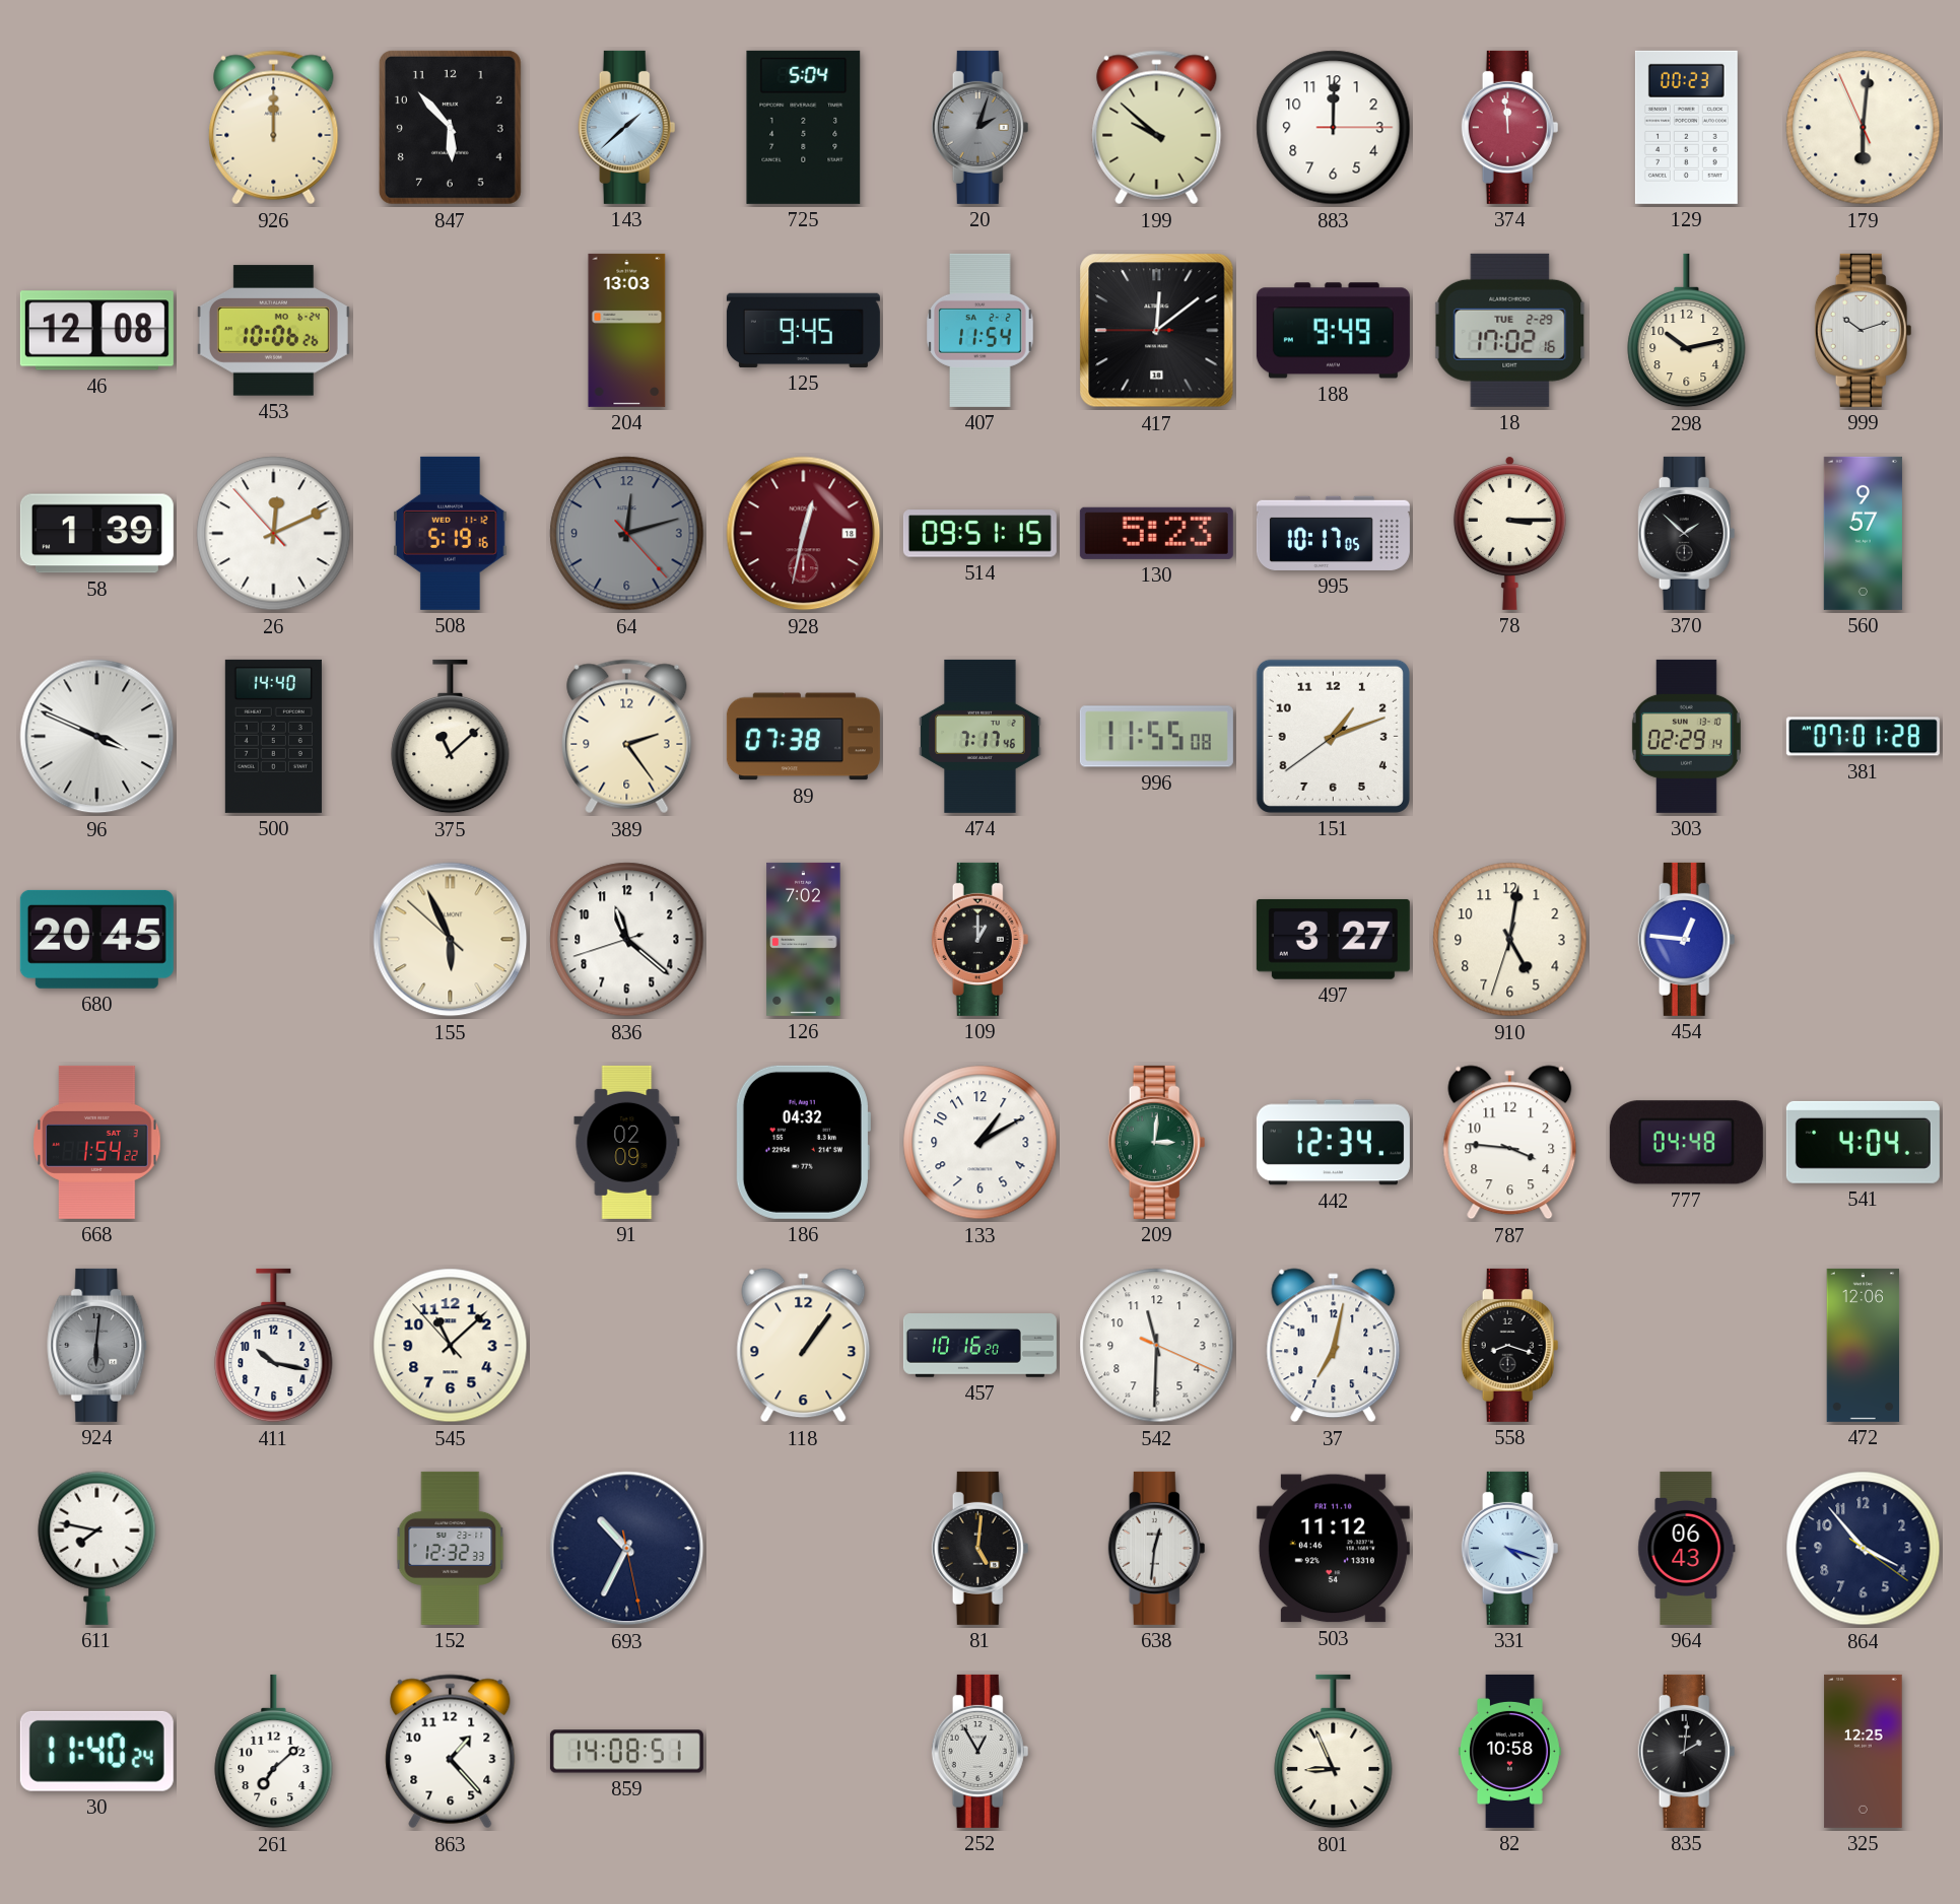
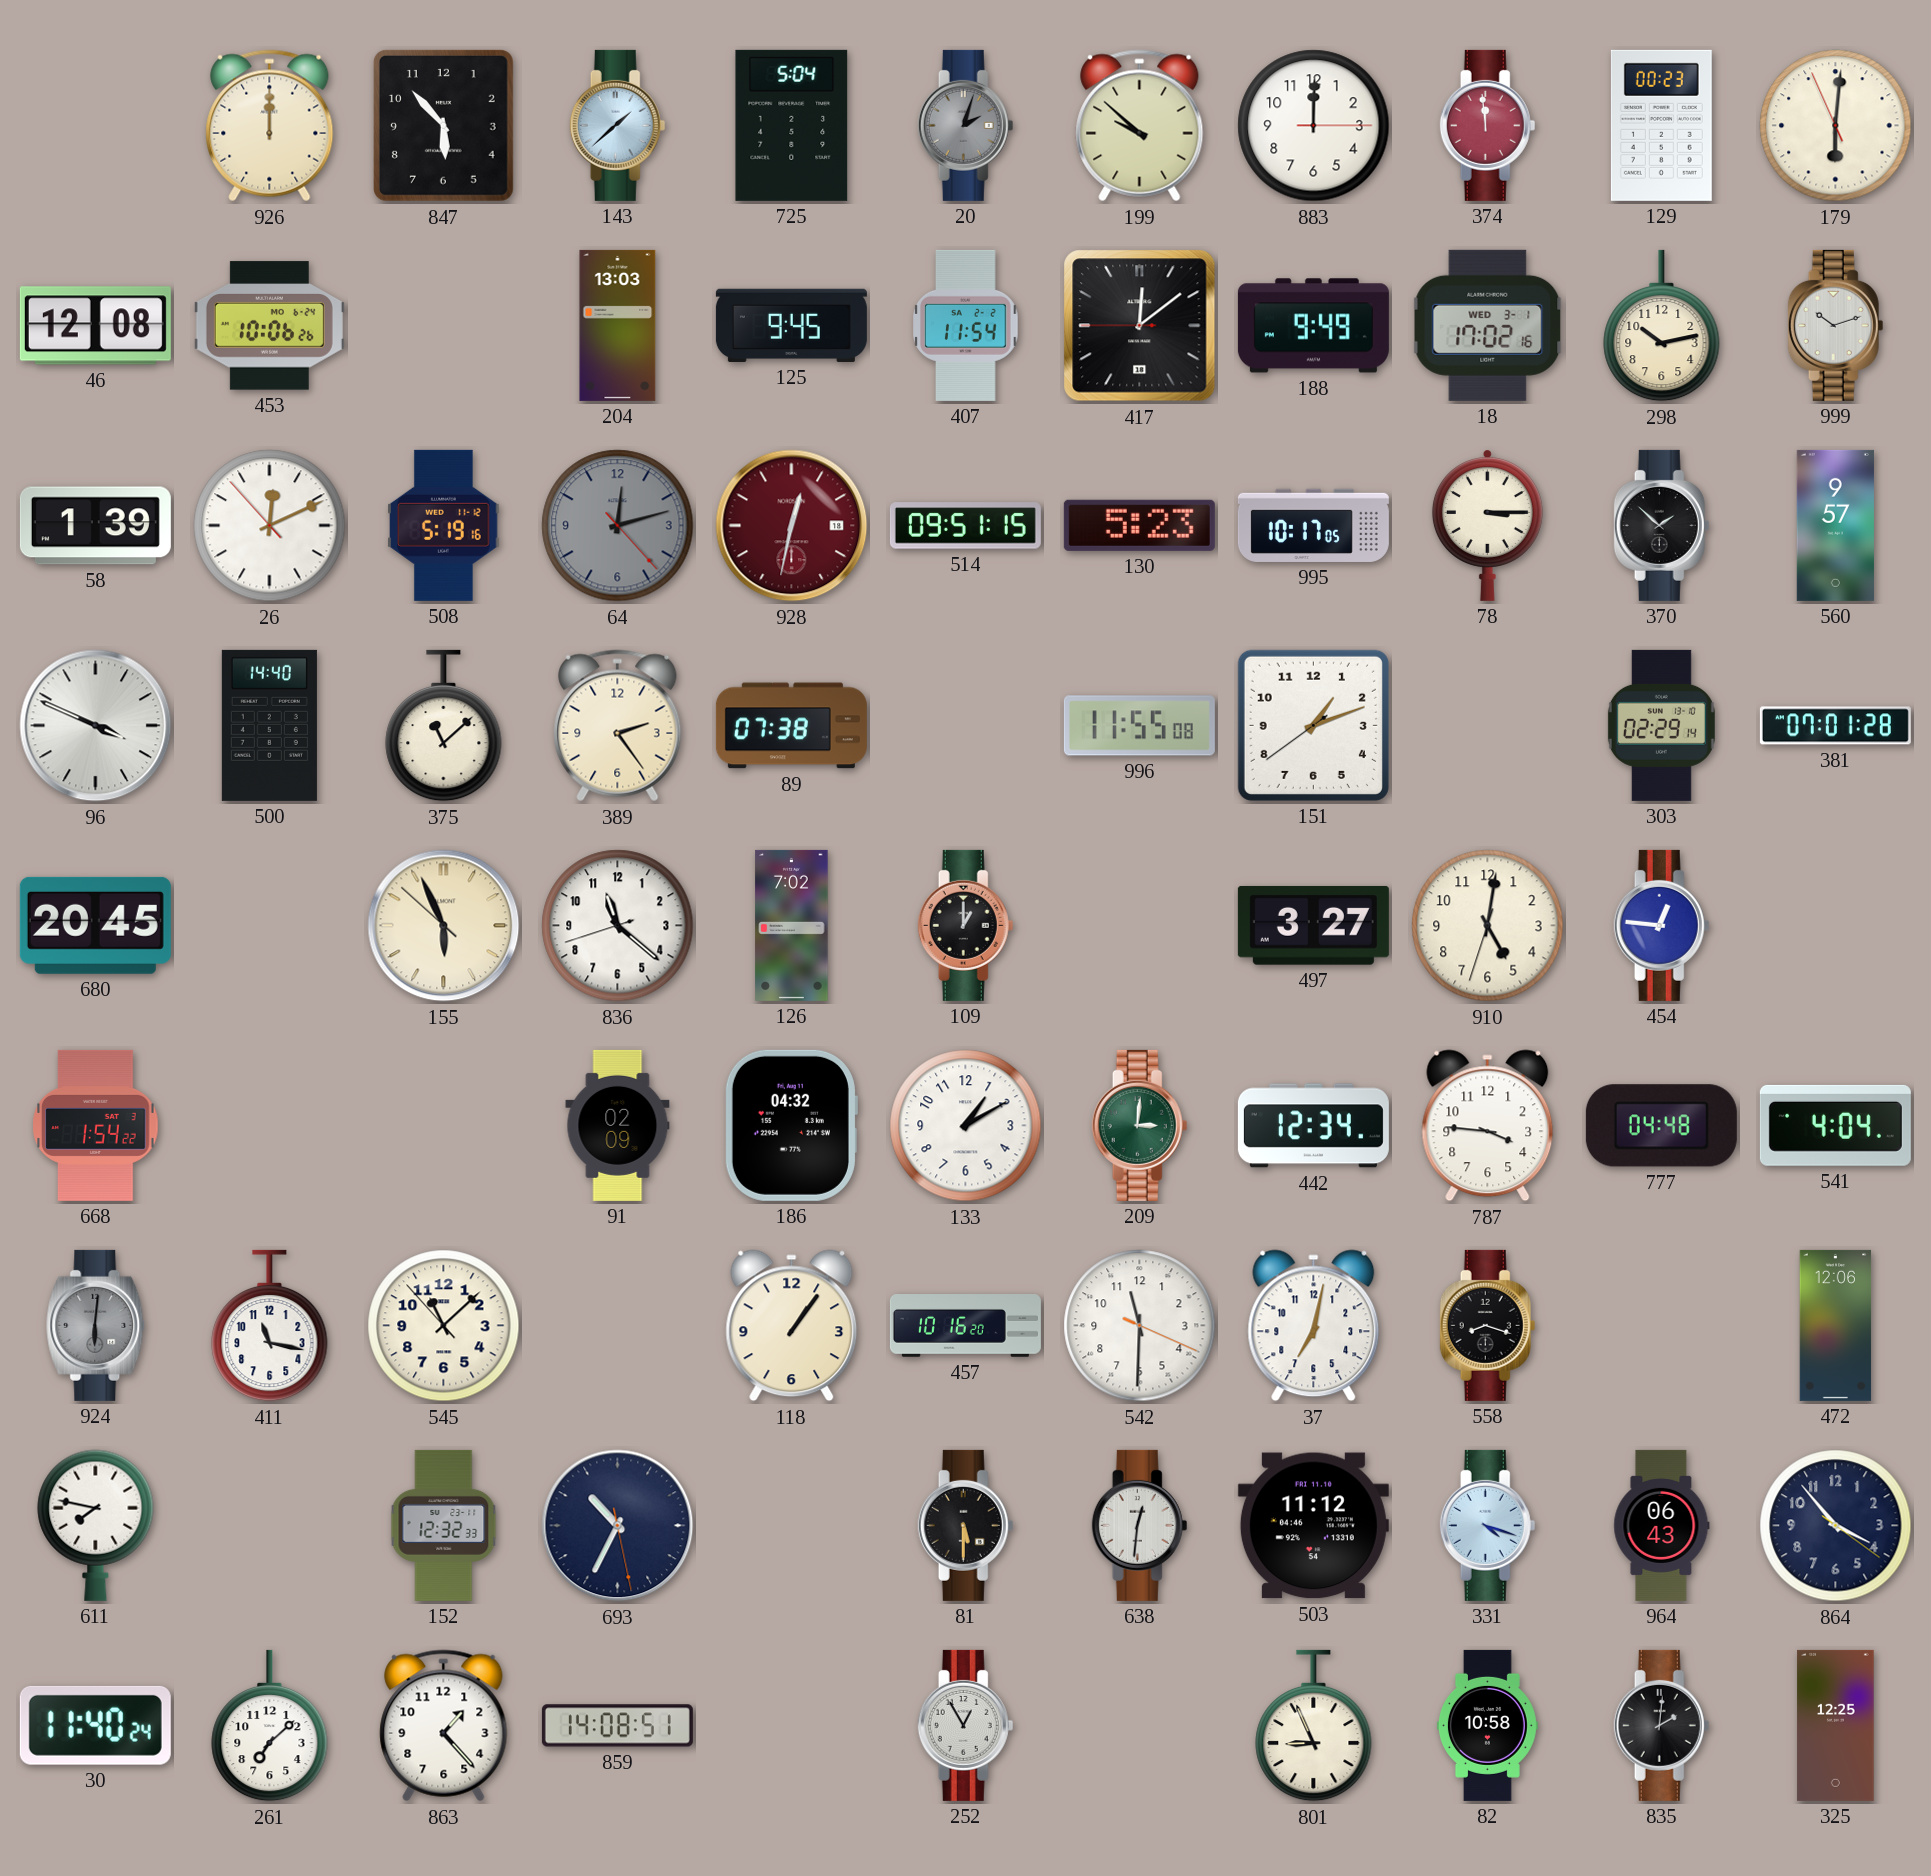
18 date: TUE 2-29 -> WED 3-1 (1488, 325)
474: 7:17 -> none (981, 736)
411: 10:17 -> 11:17 (270, 1326)
81: 5:01 -> 5:30 (966, 1525)
